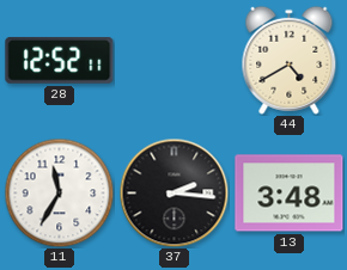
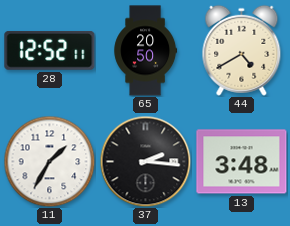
65: none -> 20:50 (146, 51)
11: 11:35 -> 1:35 (49, 161)
